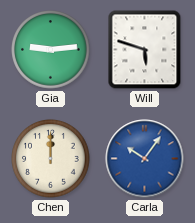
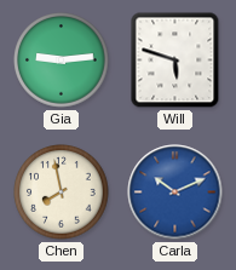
Chen: 12:00 -> 7:58 (62, 193)
Carla: 10:06 -> 10:11 (175, 193)
